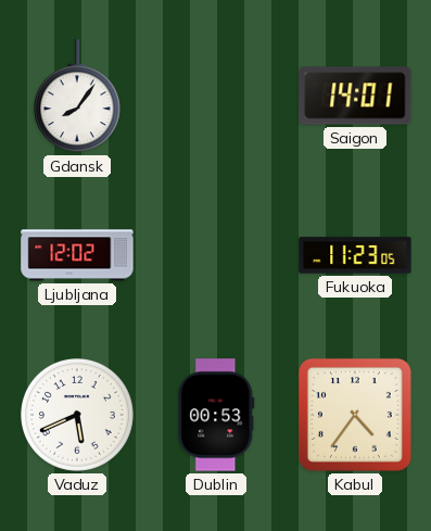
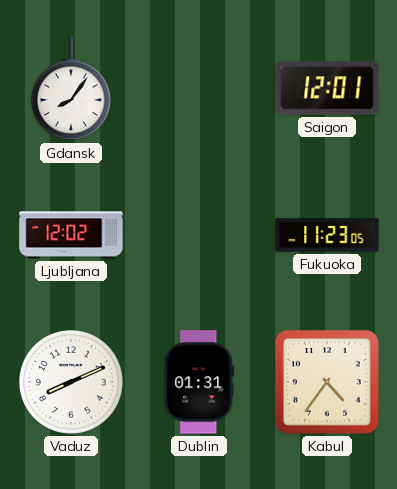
Saigon: 14:01 -> 12:01 (327, 88)
Vaduz: 5:41 -> 8:11 (71, 382)
Dublin: 00:53 -> 01:31 (199, 382)
